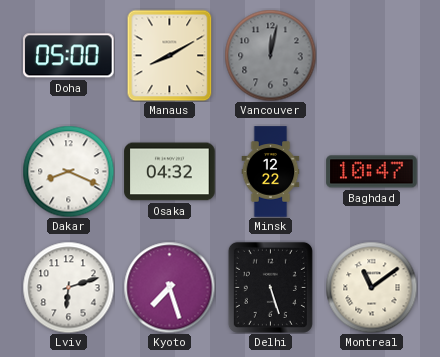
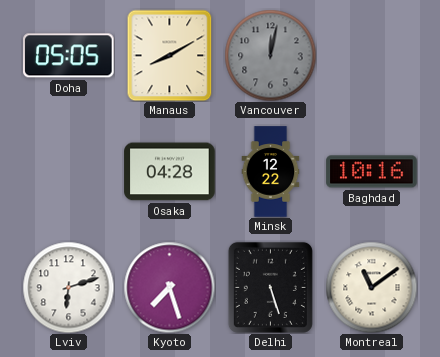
Doha: 05:00 -> 05:05 (69, 56)
Dakar: 8:19 -> none (68, 171)
Osaka: 04:32 -> 04:28 (170, 172)
Baghdad: 10:47 -> 10:16 (372, 172)
